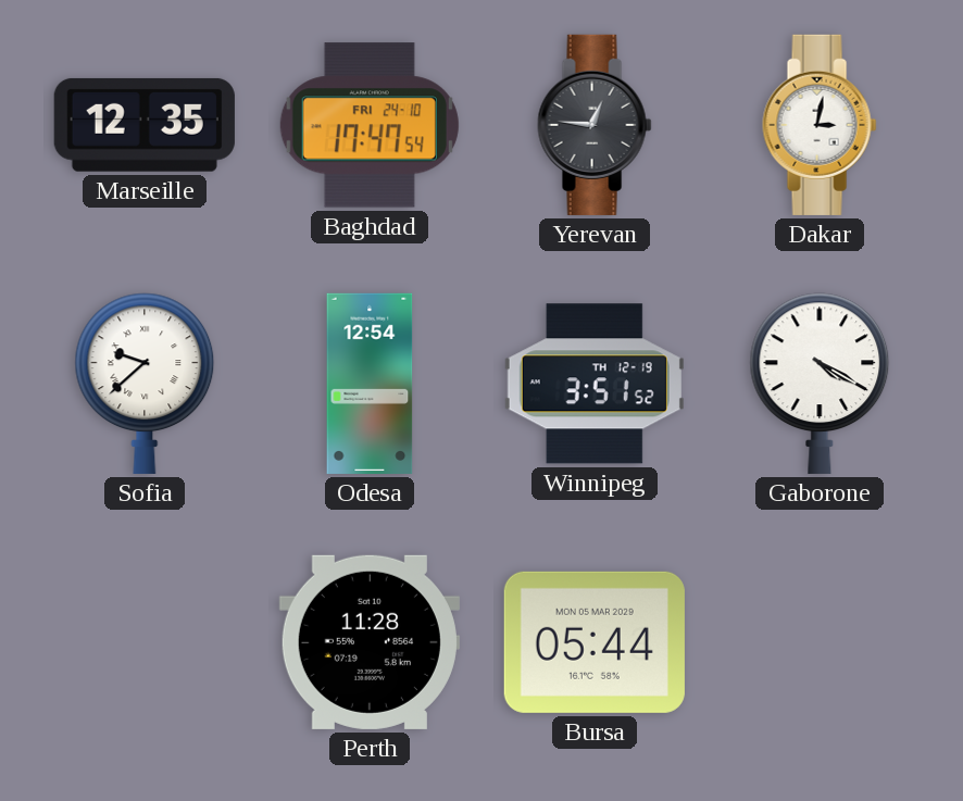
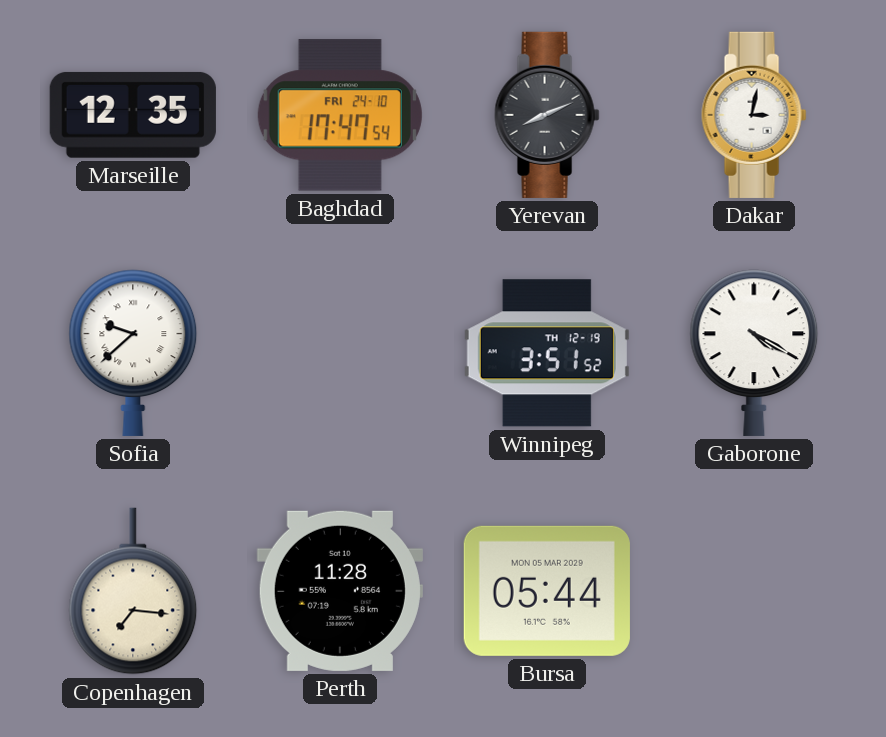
Yerevan: 12:46 -> 8:11 (547, 115)
Odesa: 12:54 -> none (370, 384)
Copenhagen: none -> 7:16 (133, 591)
